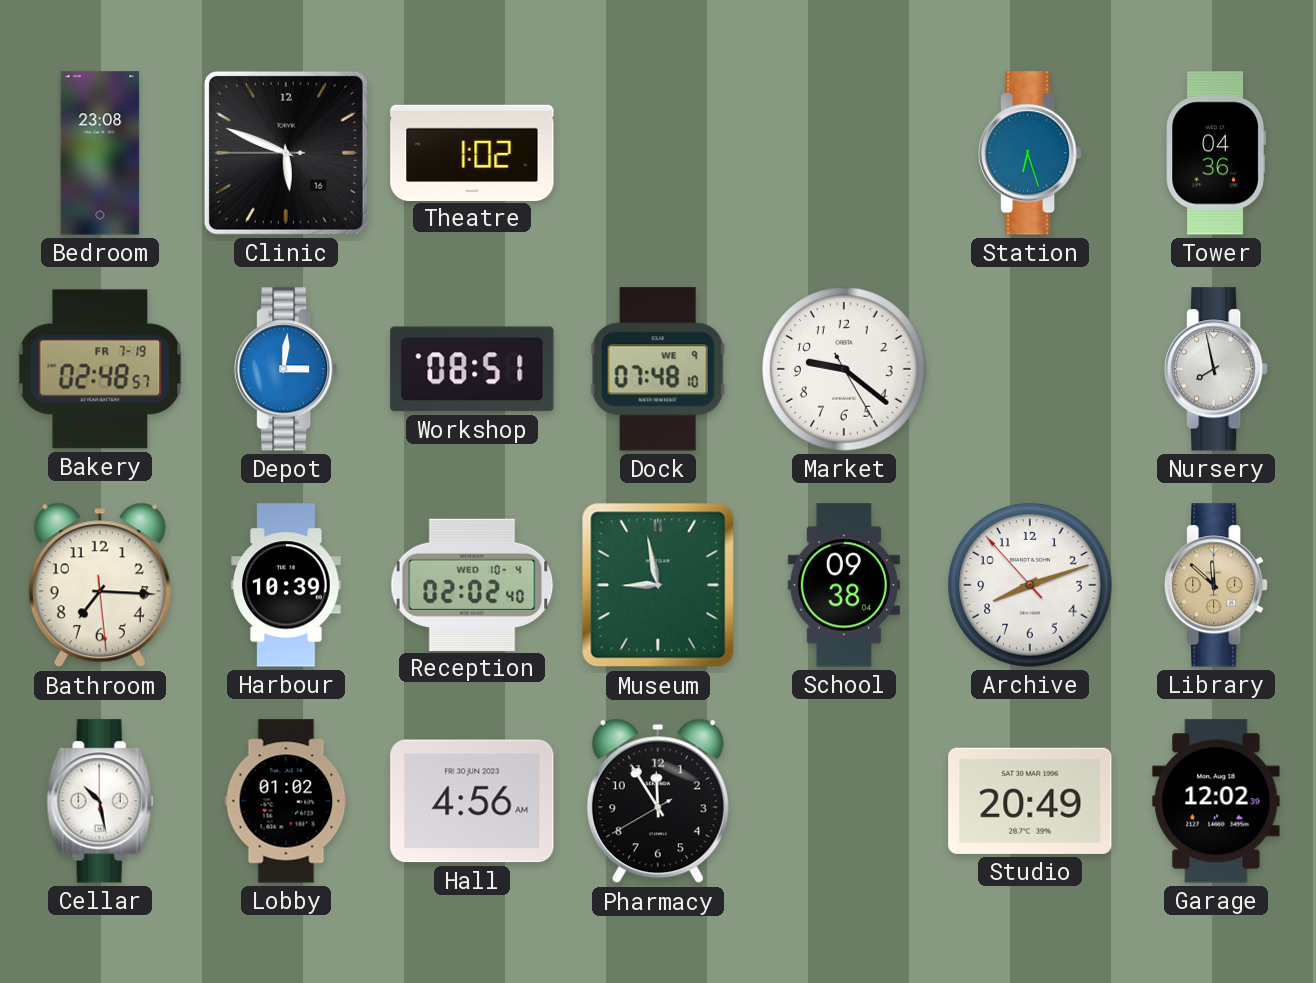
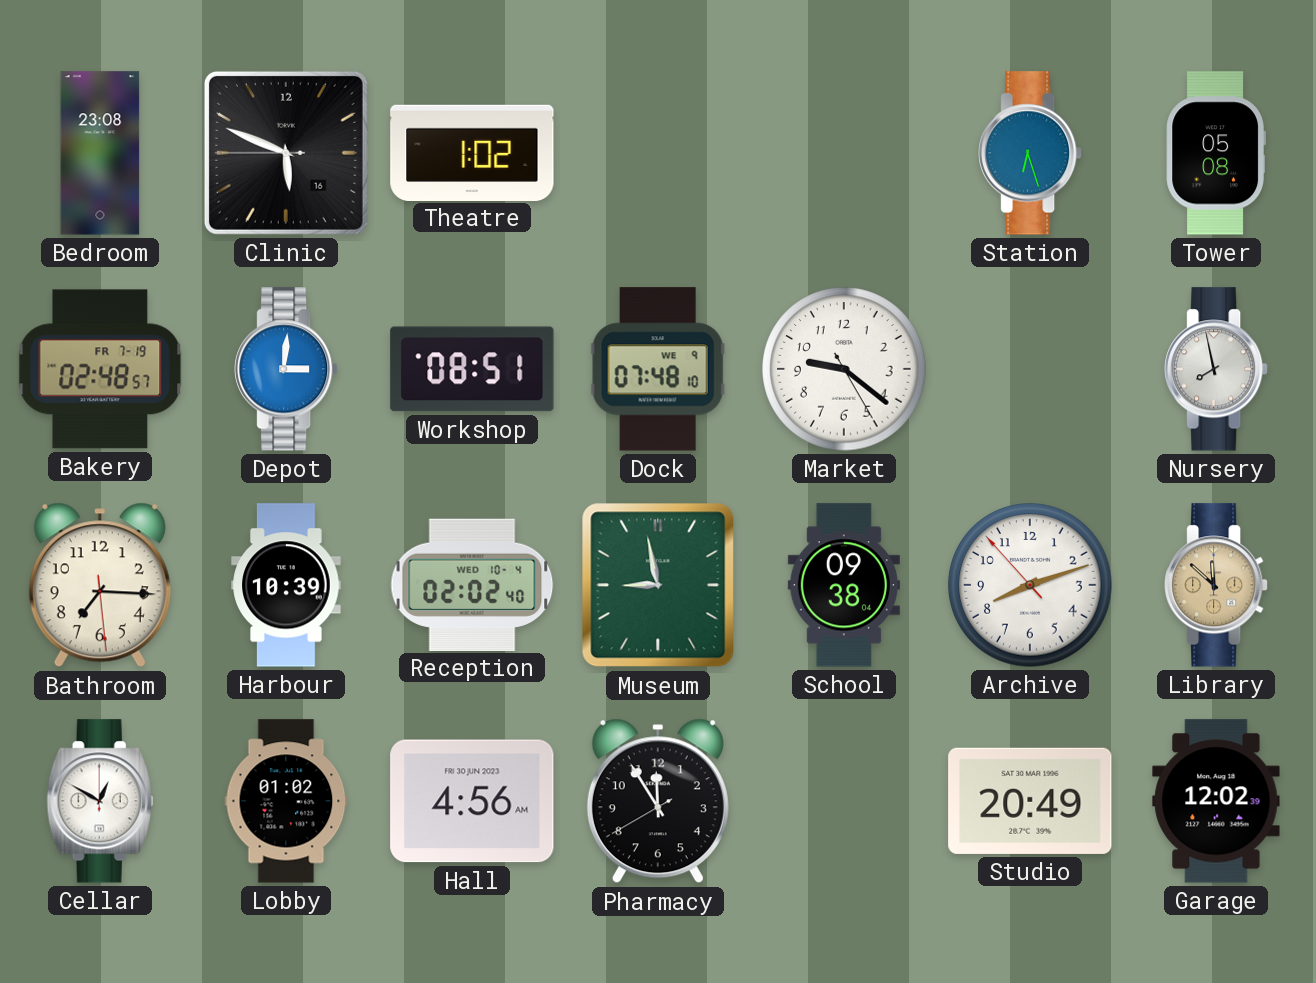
Tower: 04:36 -> 05:08 (1216, 153)
Cellar: 10:28 -> 12:50 (100, 801)
